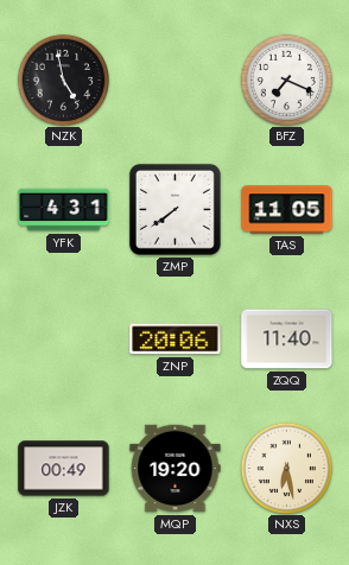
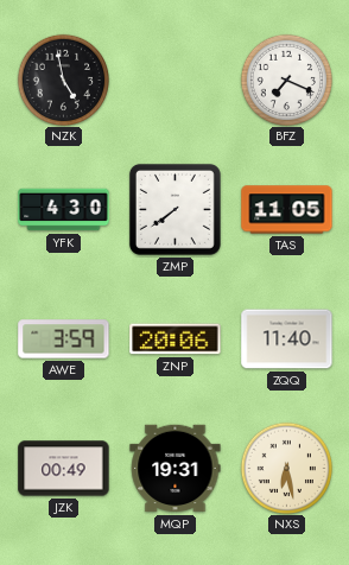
YFK: 4:31 -> 4:30 (64, 210)
AWE: none -> 3:59 (64, 339)
MQP: 19:20 -> 19:31 (176, 469)
